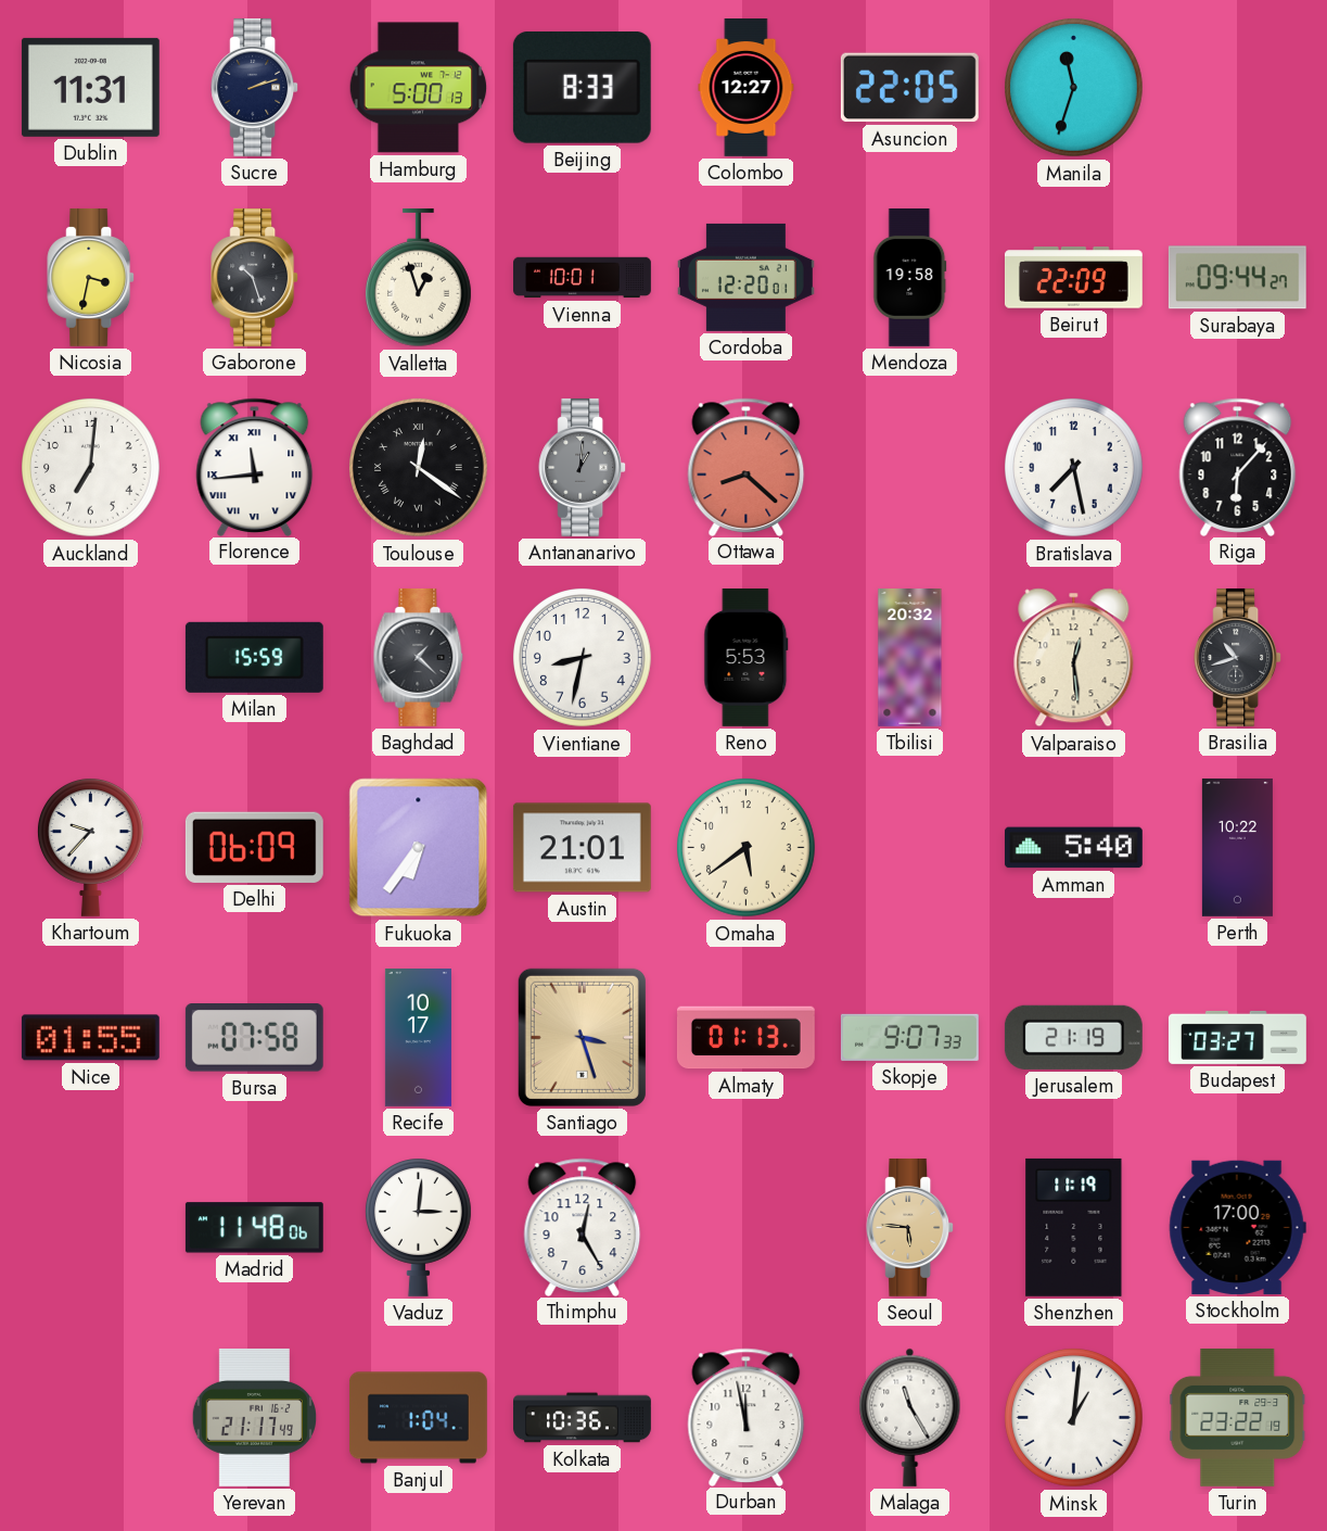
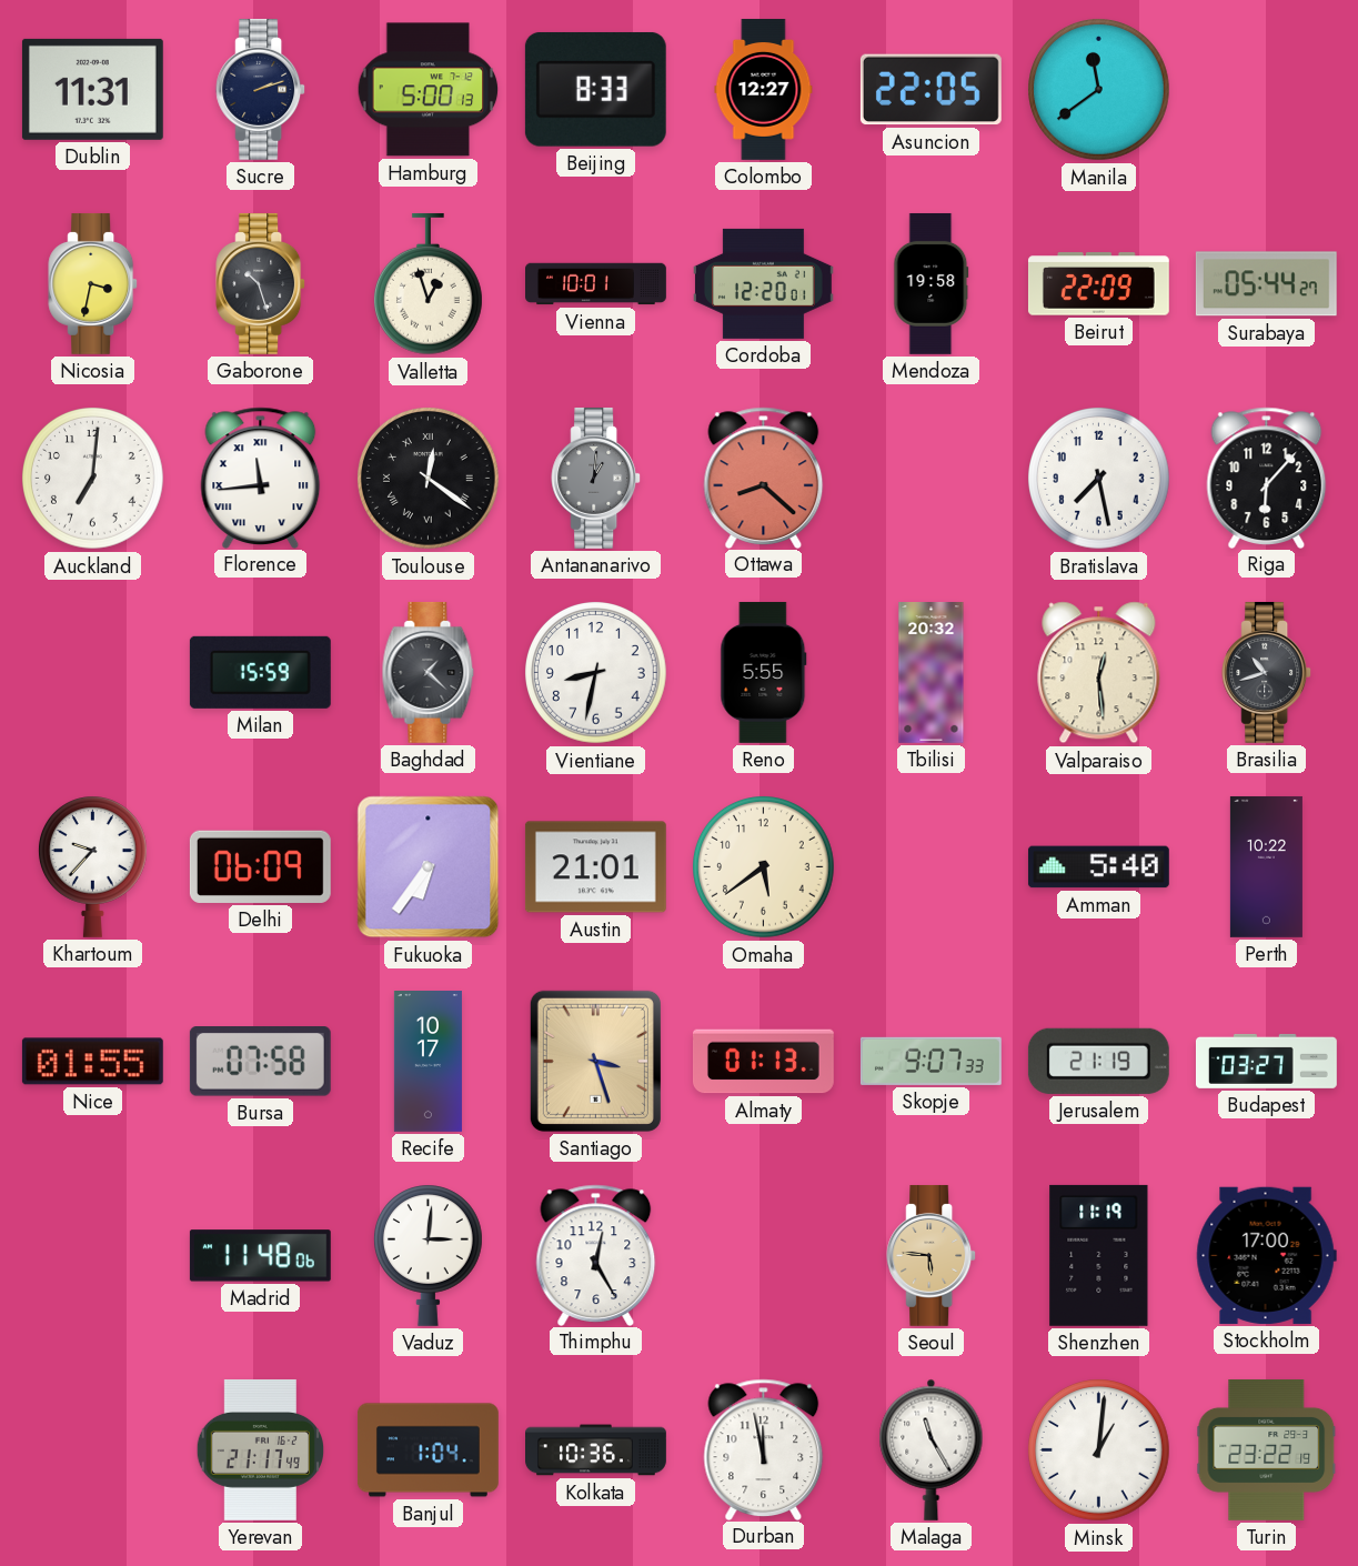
Manila: 11:33 -> 11:39 (1099, 90)
Surabaya: 09:44 -> 05:44 (1266, 284)
Reno: 5:53 -> 5:55 (764, 672)
